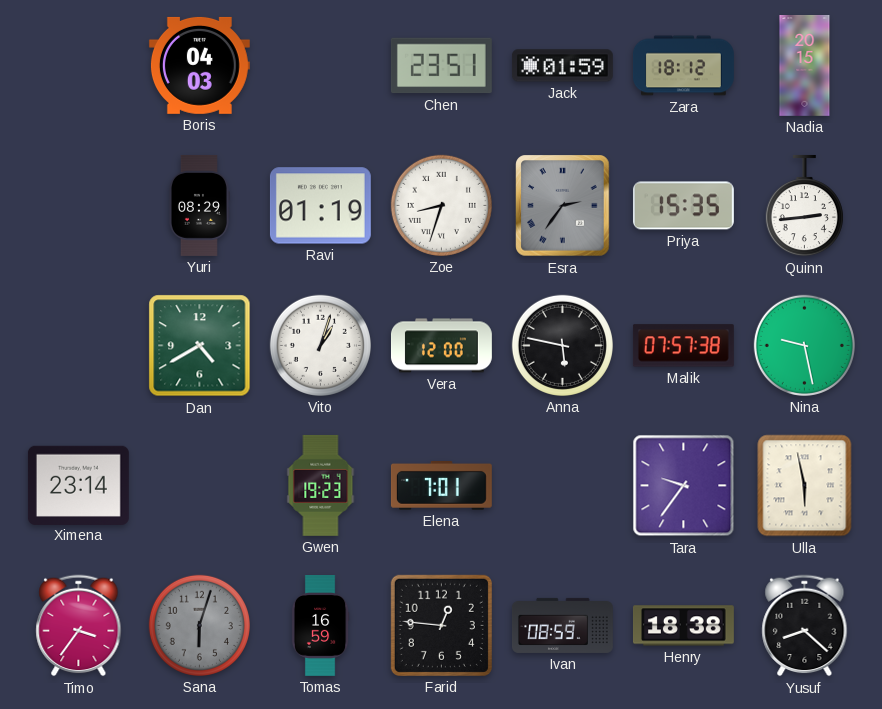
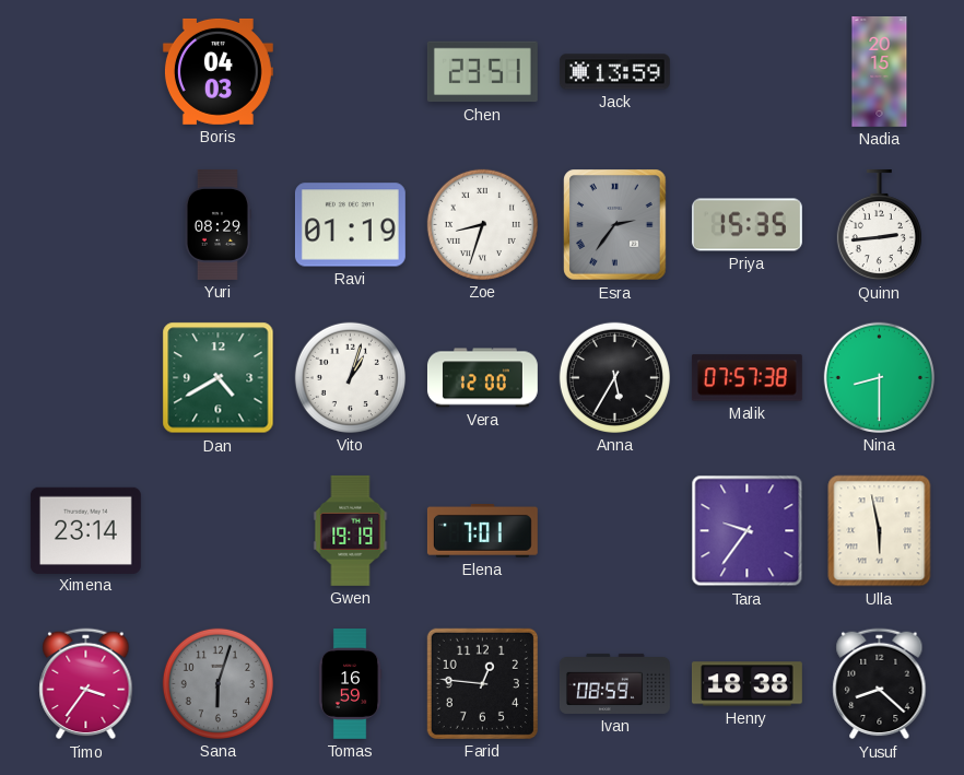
Jack: 01:59 -> 13:59 (614, 72)
Zara: 18:12 -> none (684, 66)
Anna: 5:47 -> 5:35 (614, 377)
Nina: 9:28 -> 8:30 (879, 377)
Gwen: 19:23 -> 19:19 (351, 530)
